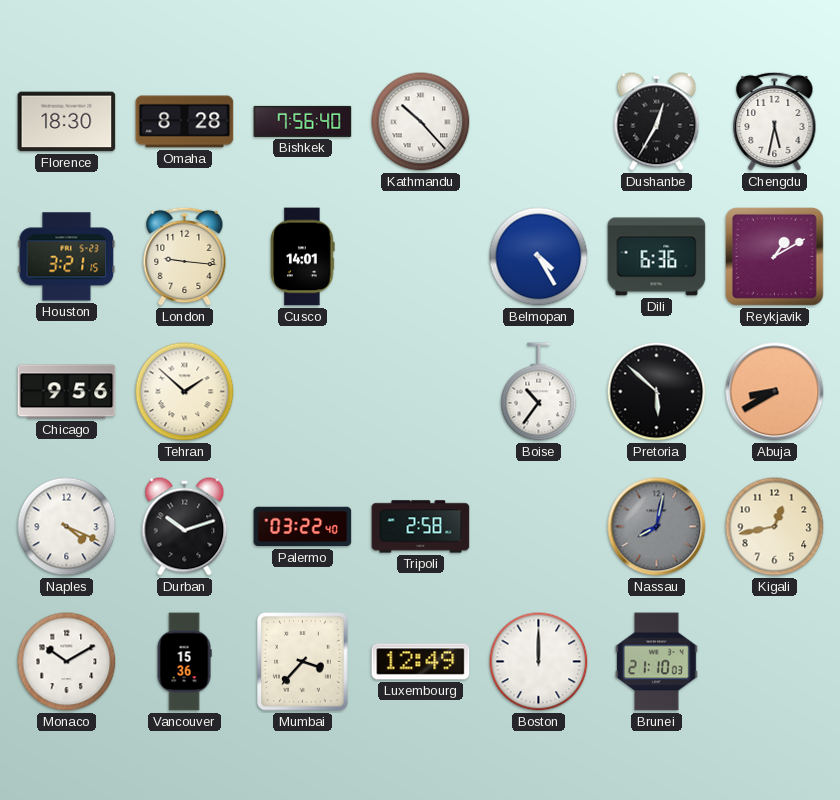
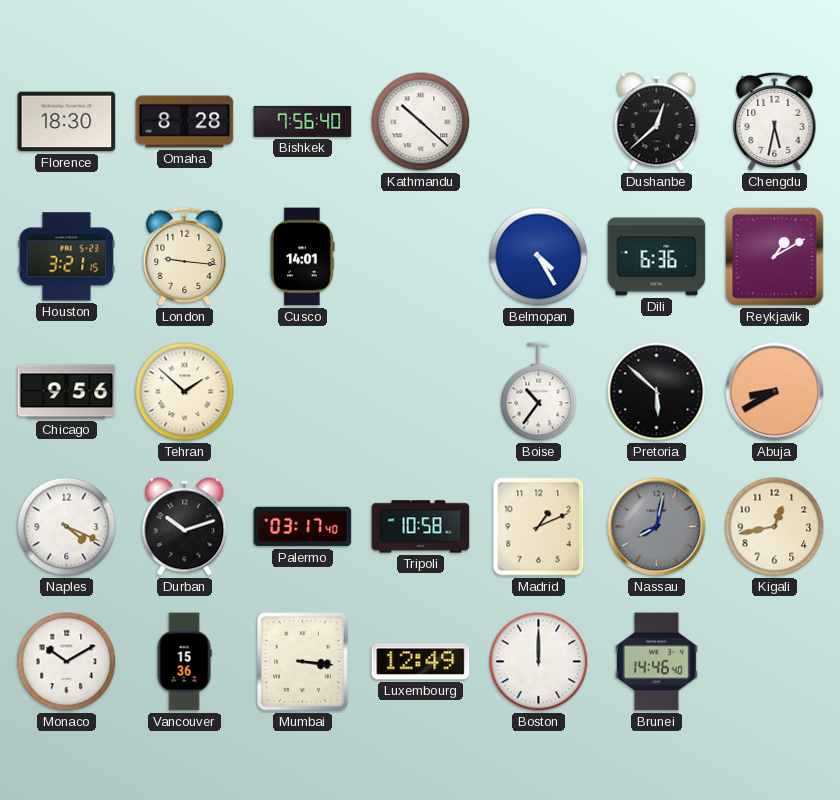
Kathmandu: 10:23 -> 10:22 (421, 122)
Dushanbe: 12:35 -> 12:38 (657, 122)
Palermo: 03:22 -> 03:17 (303, 527)
Tripoli: 2:58 -> 10:58 (421, 527)
Madrid: none -> 1:11 (539, 527)
Mumbai: 3:37 -> 3:16 (303, 662)
Brunei: 21:10 -> 14:46 (657, 662)
